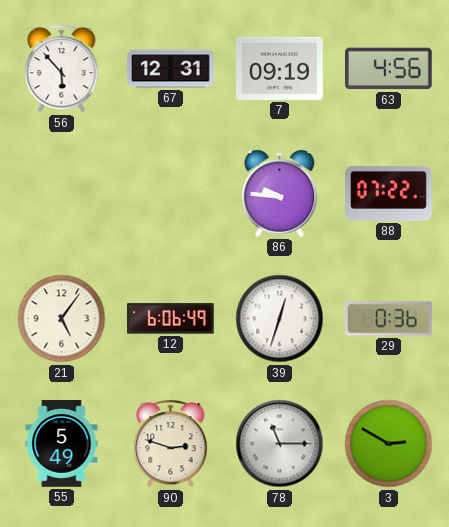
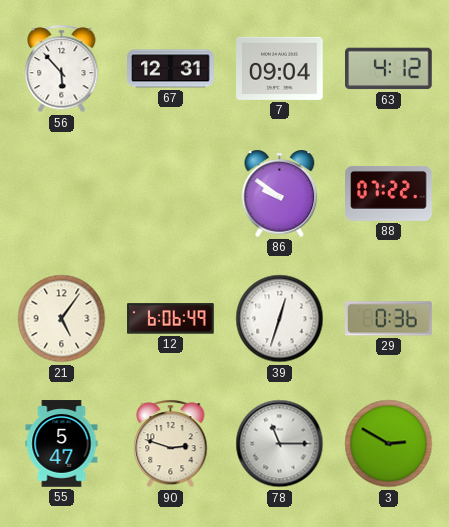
7: 09:19 -> 09:04 (280, 68)
63: 4:56 -> 4:12 (389, 69)
86: 9:46 -> 9:51 (280, 193)
55: 5:49 -> 5:47 (62, 444)
